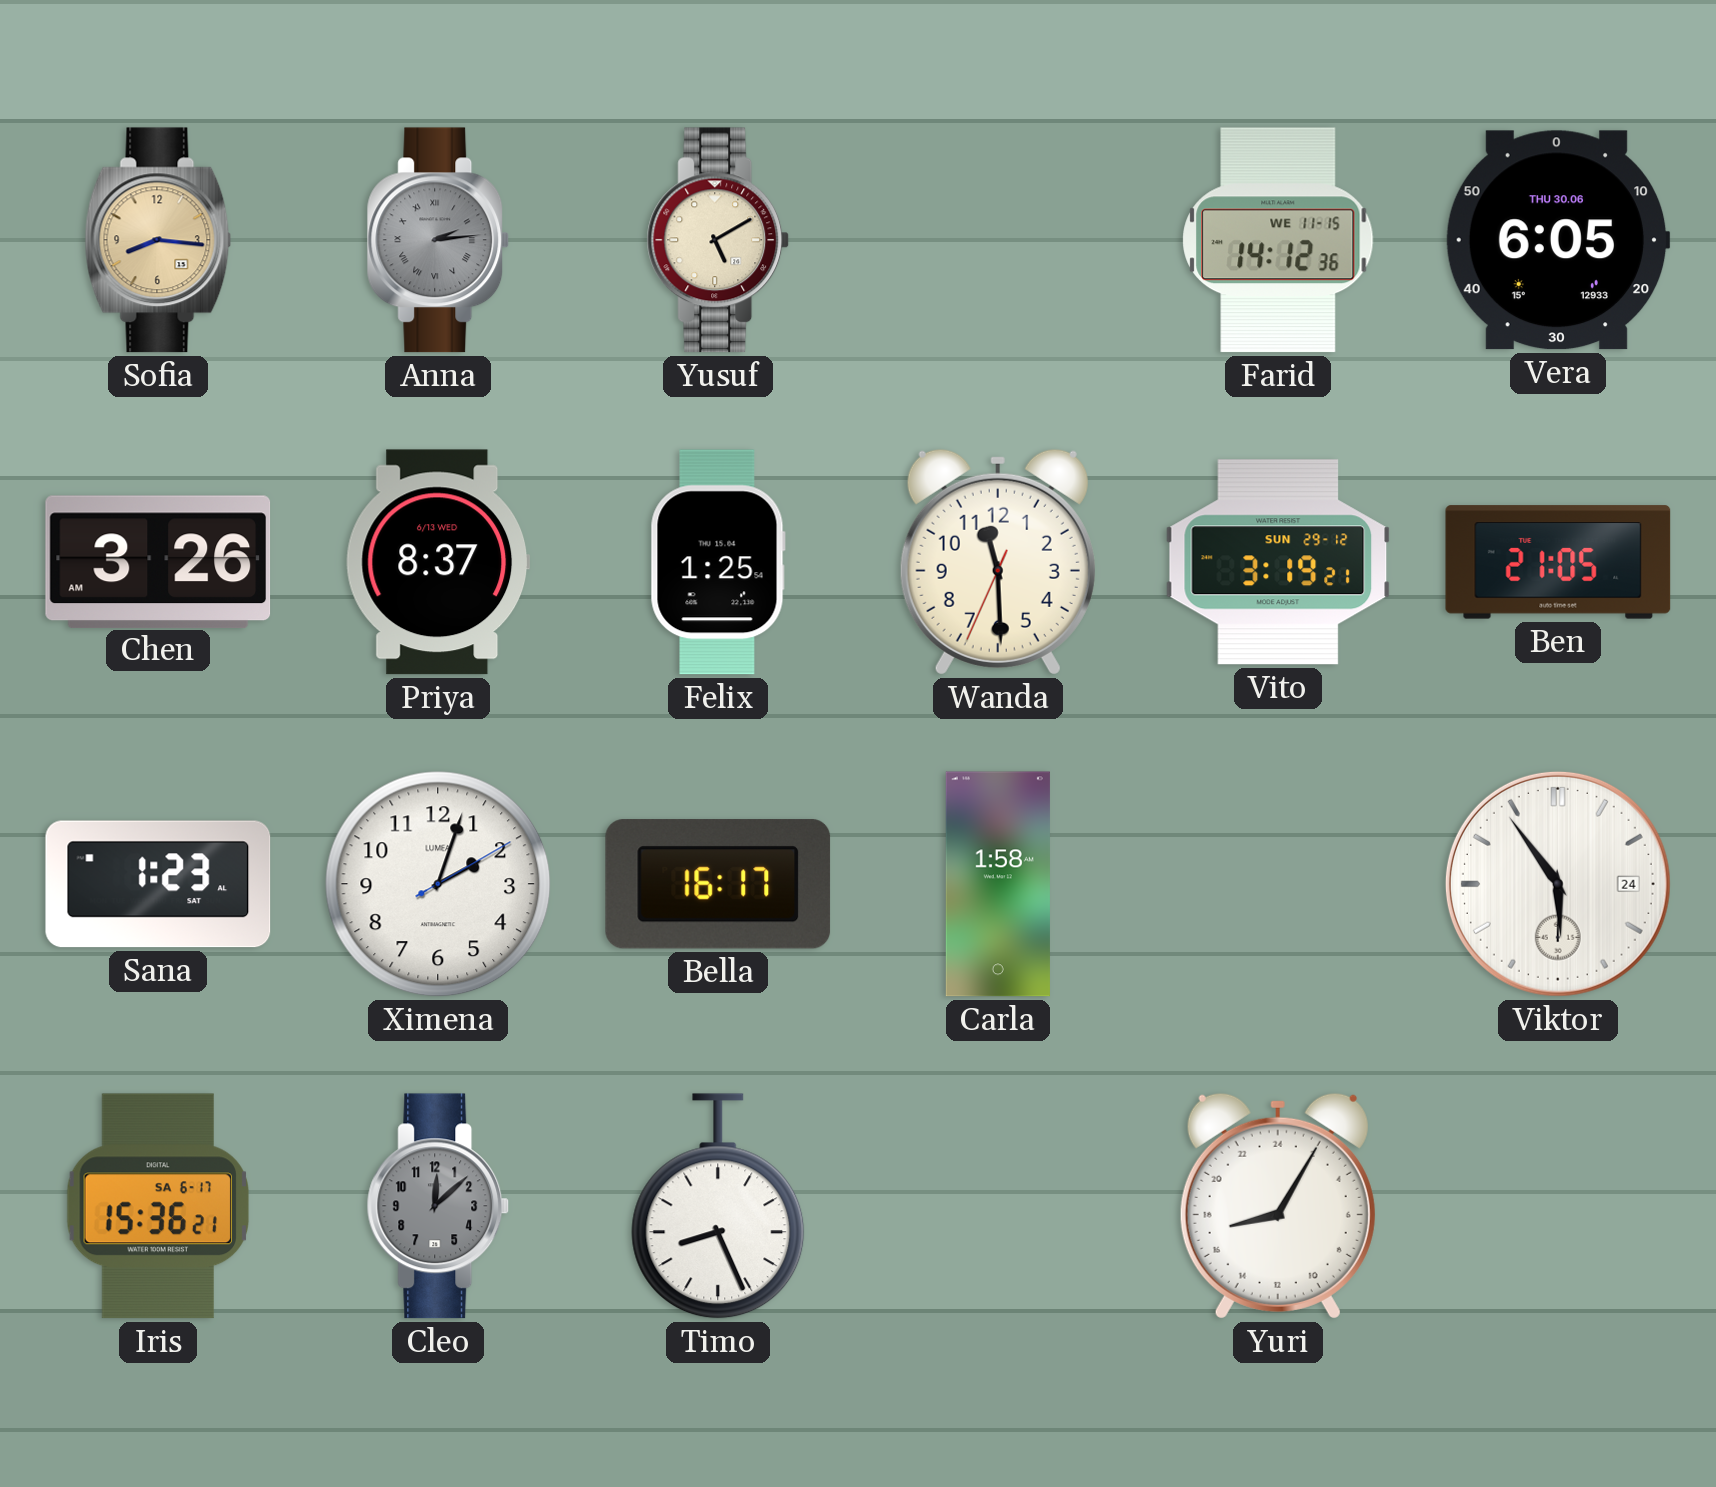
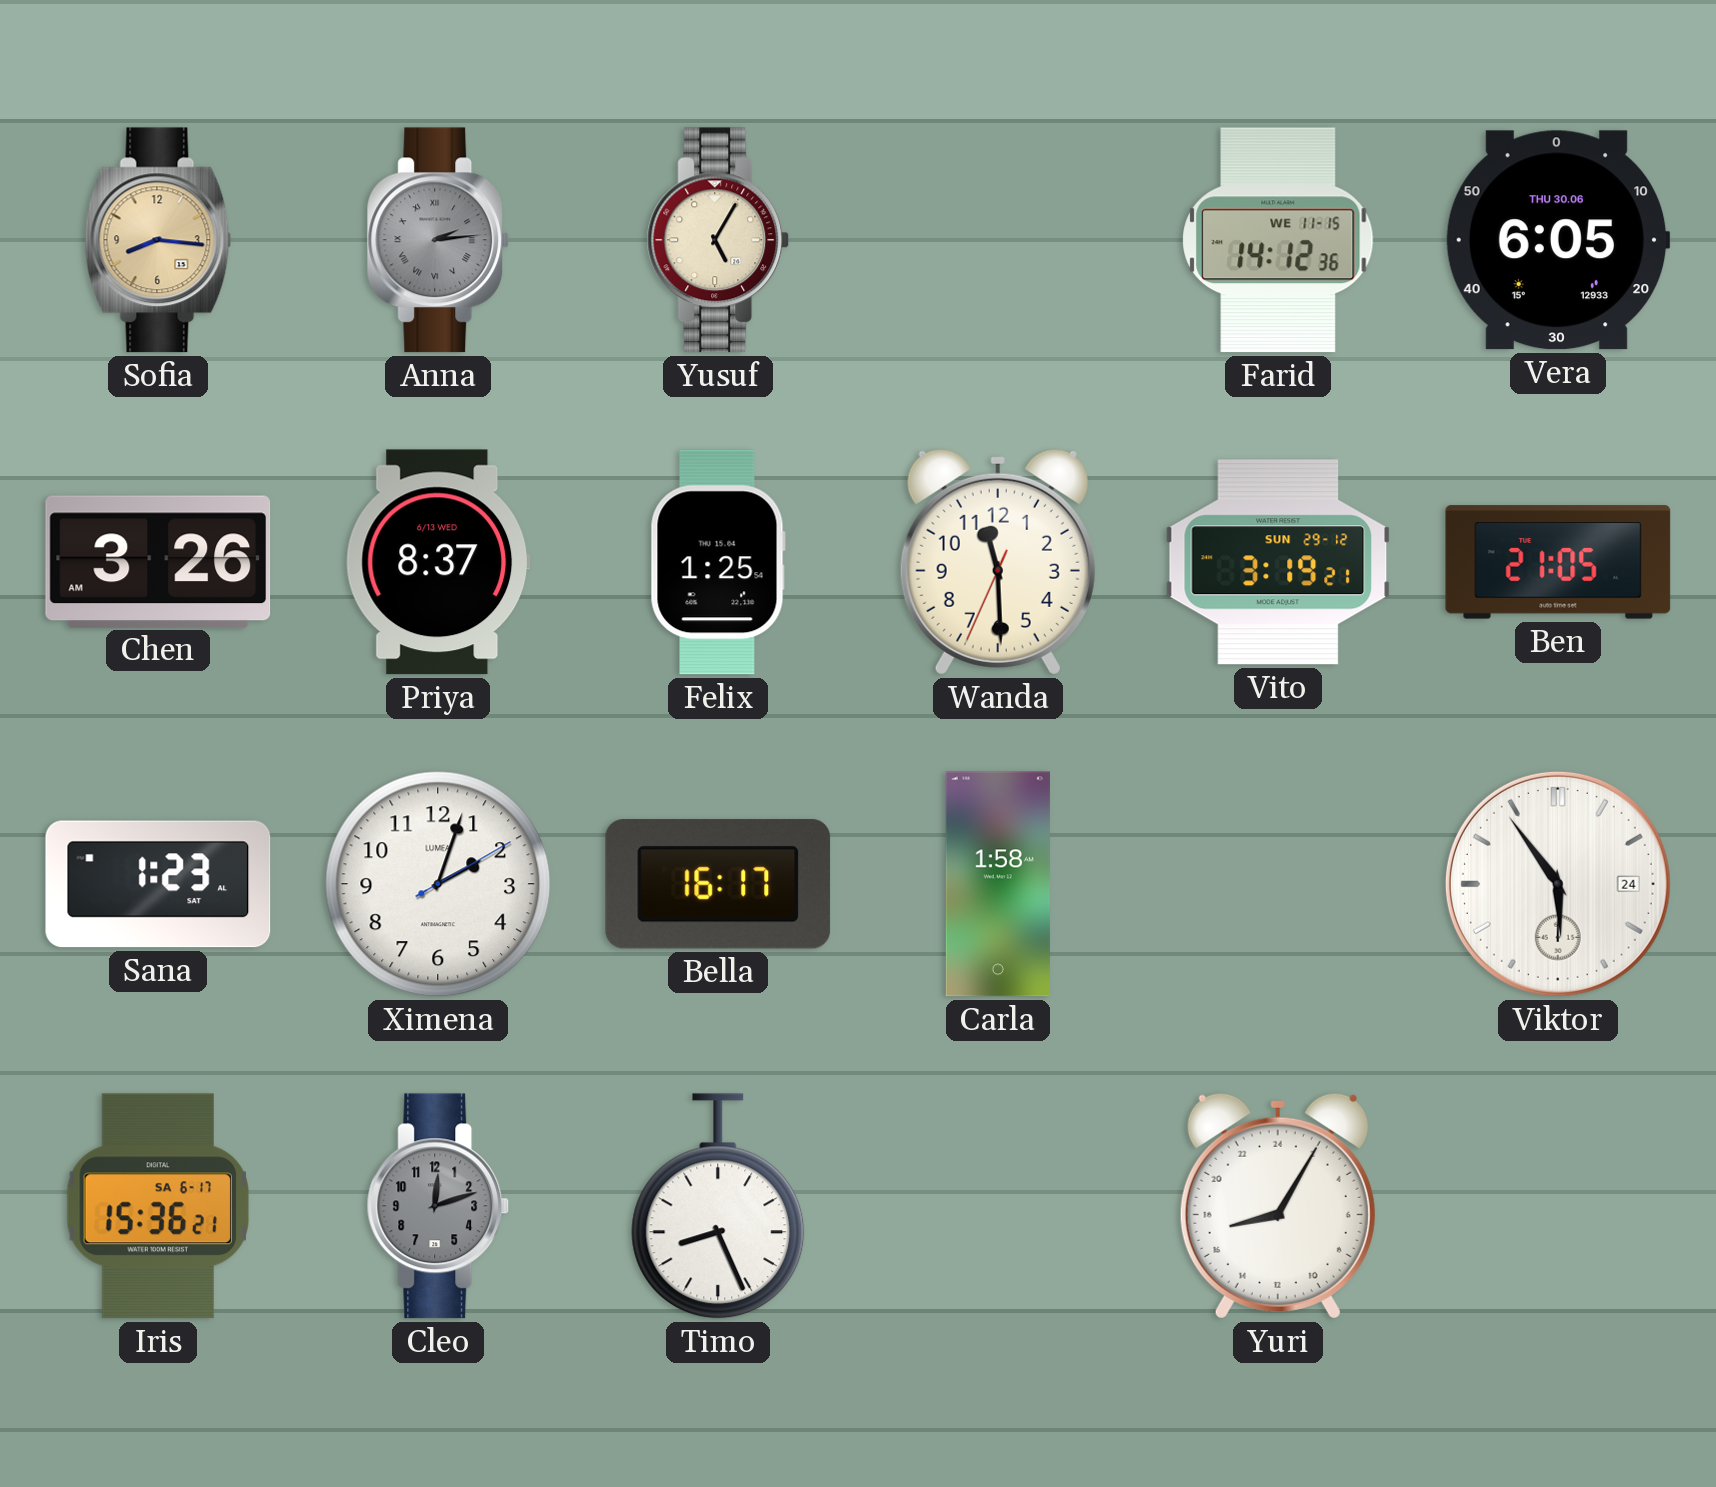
Yusuf: 5:10 -> 5:05 (718, 240)
Cleo: 12:08 -> 12:12 (438, 1206)
